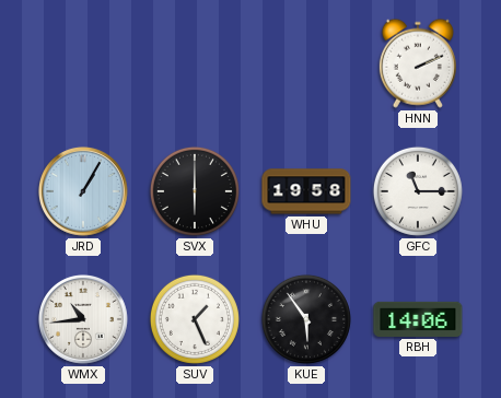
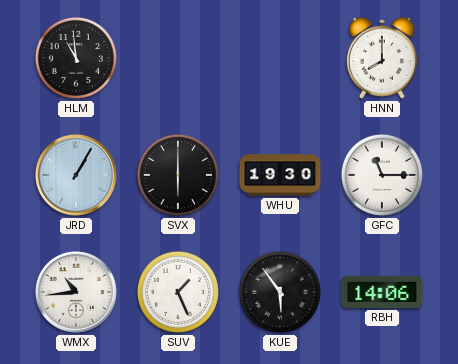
HLM: none -> 10:59 (76, 58)
HNN: 2:11 -> 8:00 (382, 58)
WHU: 19:58 -> 19:30 (280, 175)
